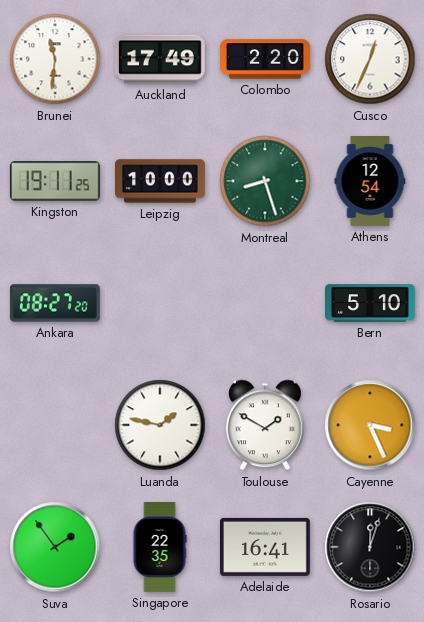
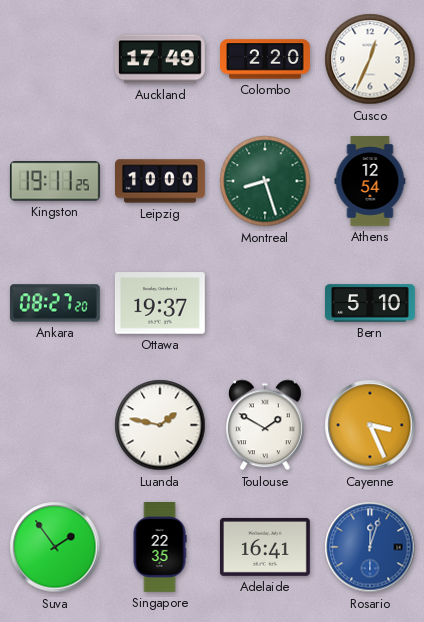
Brunei: 11:31 -> none (55, 59)
Ottawa: none -> 19:37 (160, 303)
Rosario dial: black -> blue (370, 547)
